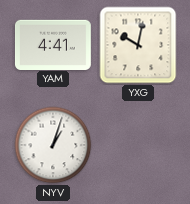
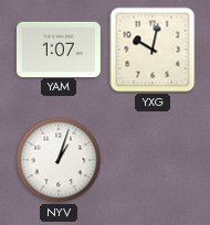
YAM: 4:41 -> 1:07 (59, 49)
